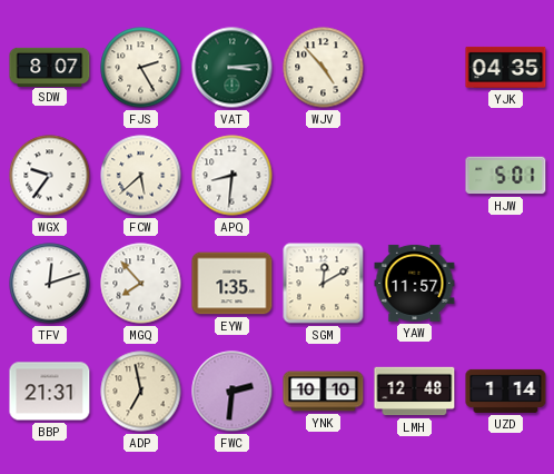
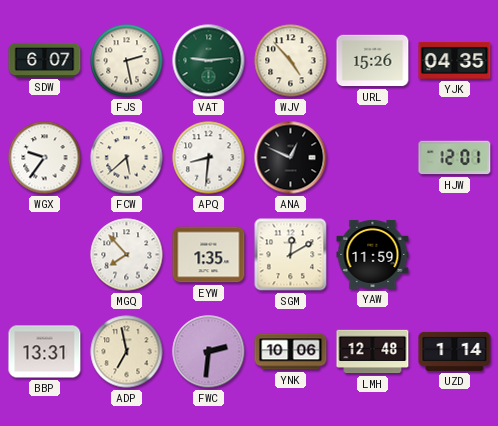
SDW: 8:07 -> 6:07 (45, 60)
FJS: 2:25 -> 2:28 (127, 61)
VAT: 3:14 -> 9:14 (209, 61)
URL: none -> 15:26 (373, 61)
ANA: none -> 12:49 (291, 158)
HJW: 5:01 -> 12:01 (455, 158)
TFV: 12:12 -> none (50, 284)
YAW: 11:57 -> 11:59 (373, 254)
BBP: 21:31 -> 13:31 (45, 352)
YNK: 10:10 -> 10:06 (291, 352)
